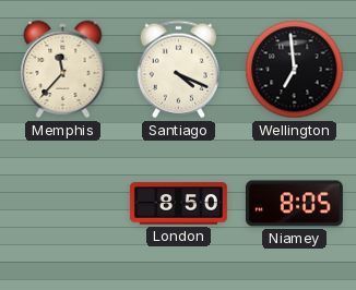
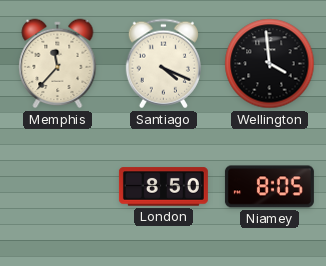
Wellington: 6:59 -> 3:59 (270, 64)
